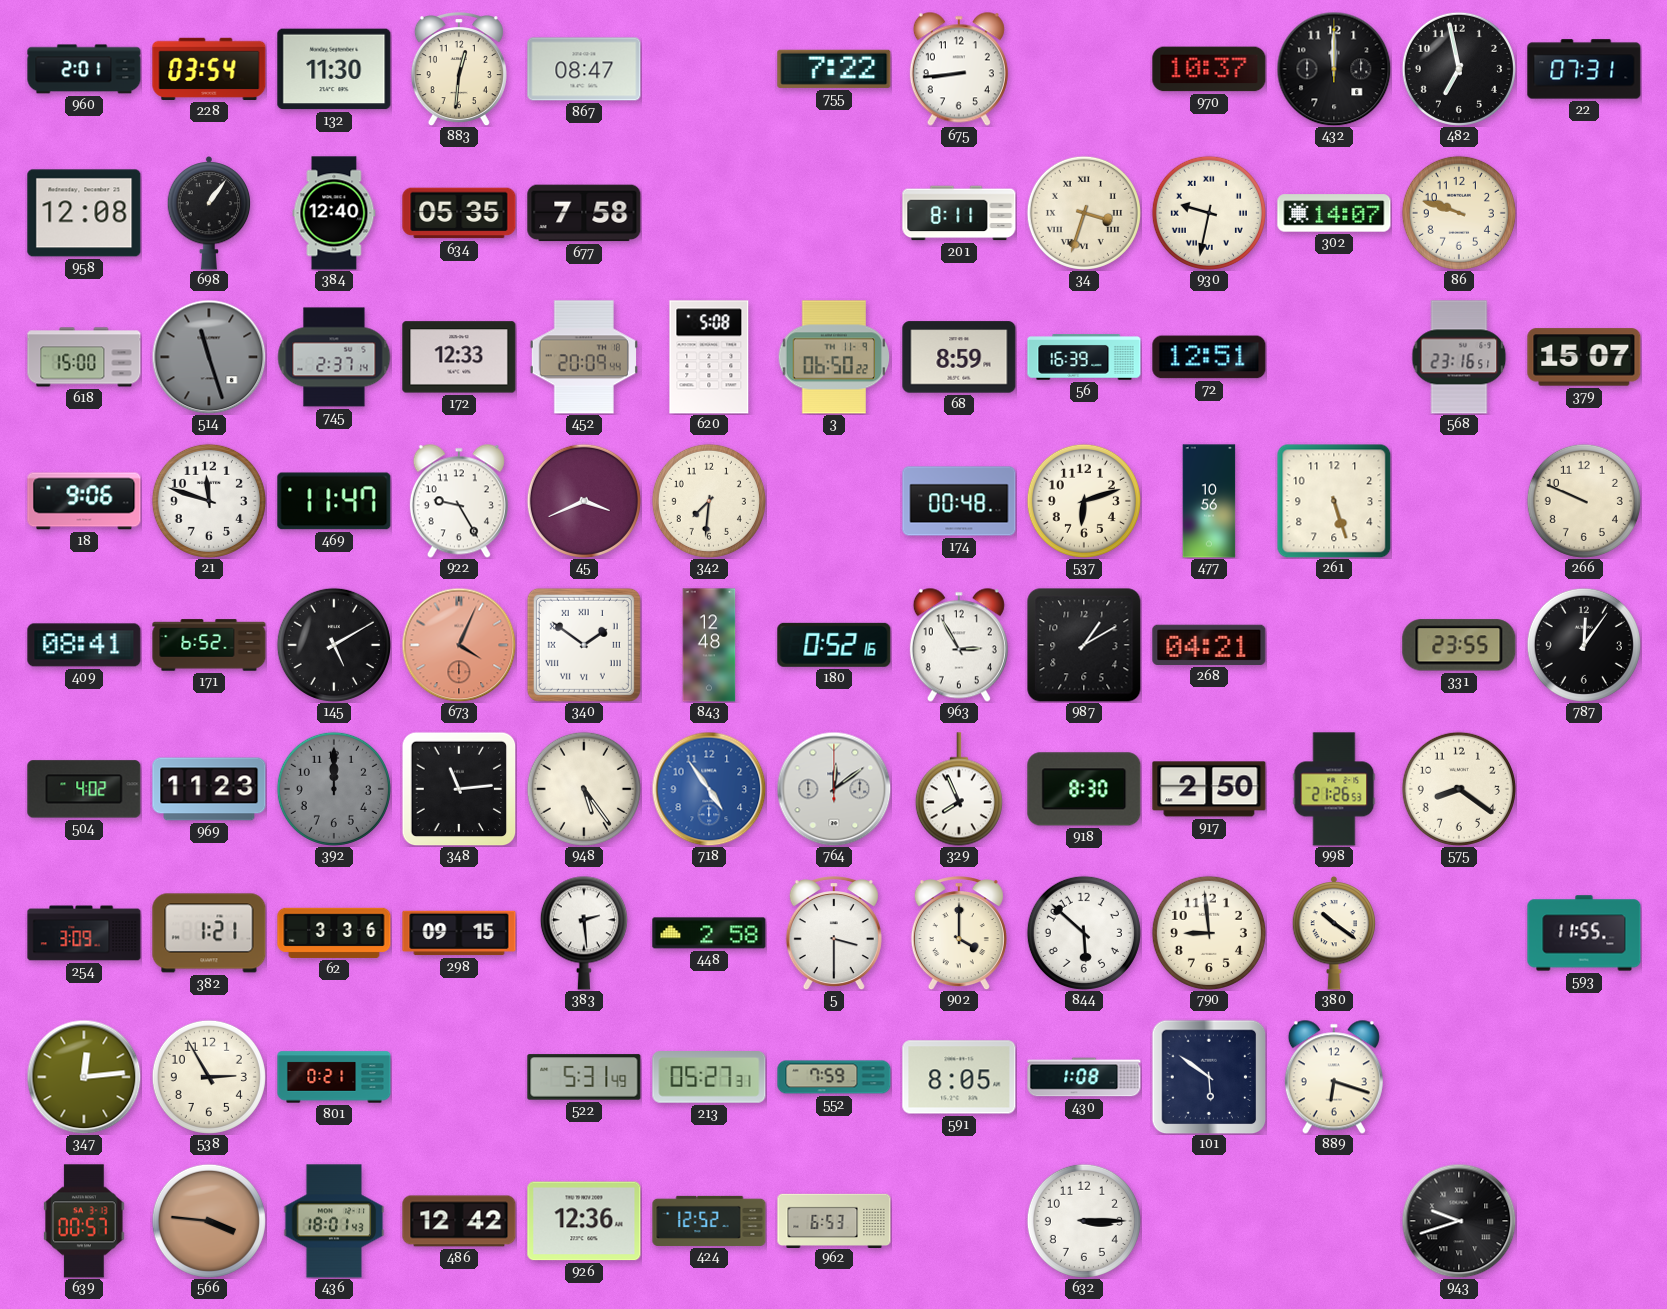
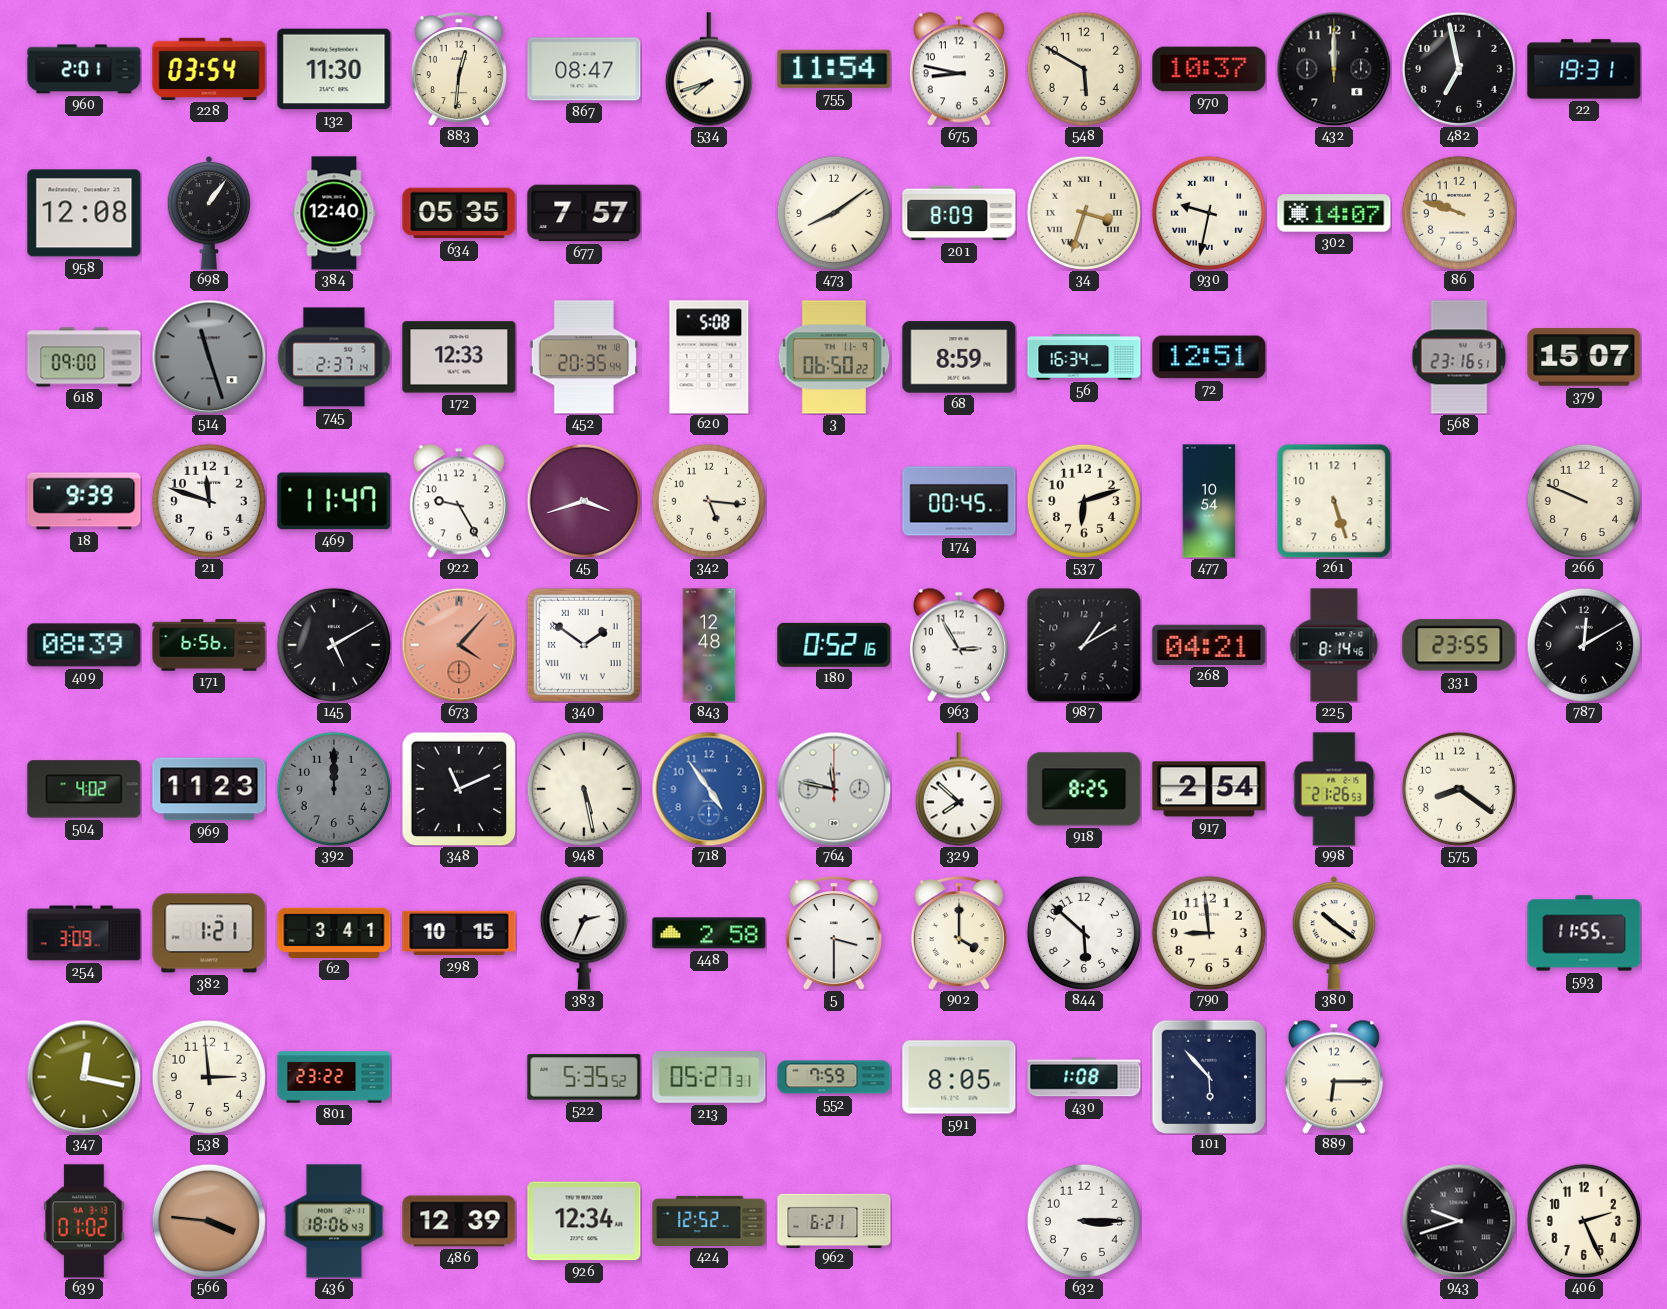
534: none -> 7:42 (709, 69)
755: 7:22 -> 11:54 (834, 69)
675: 8:44 -> 8:47 (959, 69)
548: none -> 5:50 (1084, 69)
22: 07:31 -> 19:31 (1584, 69)
677: 7:58 -> 7:57 (584, 213)
473: none -> 8:09 (834, 213)
201: 8:11 -> 8:09 (959, 213)
618: 15:00 -> 09:00 (84, 357)
452: 20:09 -> 20:35 (584, 357)
56: 16:39 -> 16:34 (1084, 357)
18: 9:06 -> 9:39 (84, 501)
45: 3:41 -> 3:42 (584, 501)
342: 7:31 -> 5:16 (709, 501)
174: 00:48 -> 00:45 (959, 501)
477: 10:56 -> 10:54 (1209, 501)
409: 08:41 -> 08:39 (84, 645)
171: 6:52 -> 6:56 (209, 645)
673: 4:04 -> 4:07 (459, 645)
225: none -> 8:14 (1334, 645)
787: 12:06 -> 12:10 (1584, 645)
348: 11:14 -> 11:11 (459, 789)
948: 5:24 -> 5:28 (584, 789)
764: 12:09 -> 11:47 (834, 789)
329: 7:56 -> 7:52 (959, 789)
918: 8:30 -> 8:25 (1084, 789)
917: 2:50 -> 2:54 (1209, 789)
62: 3:36 -> 3:41 (334, 933)
298: 09:15 -> 10:15 (459, 933)
383: 2:29 -> 2:34 (584, 933)
347: 12:14 -> 12:17 (84, 1077)
538: 2:55 -> 2:59 (209, 1077)
801: 0:21 -> 23:22 (334, 1077)
522: 5:31 -> 5:35 (584, 1077)
101: 5:51 -> 5:53 (1209, 1077)
889: 6:18 -> 6:15 (1334, 1077)
639: 00:57 -> 01:02 (84, 1221)
436: 18:01 -> 18:06 (334, 1221)
486: 12:42 -> 12:39 (459, 1221)
926: 12:36 -> 12:34 (584, 1221)
962: 6:53 -> 6:21 (834, 1220)
406: none -> 2:26 (1584, 1221)
